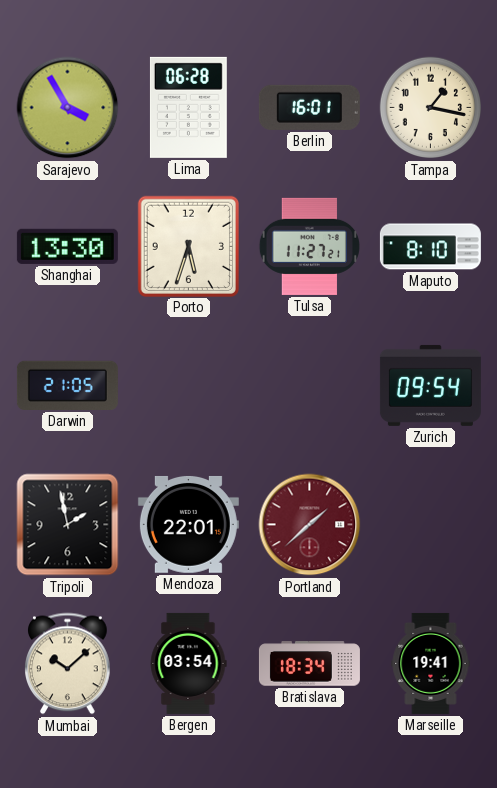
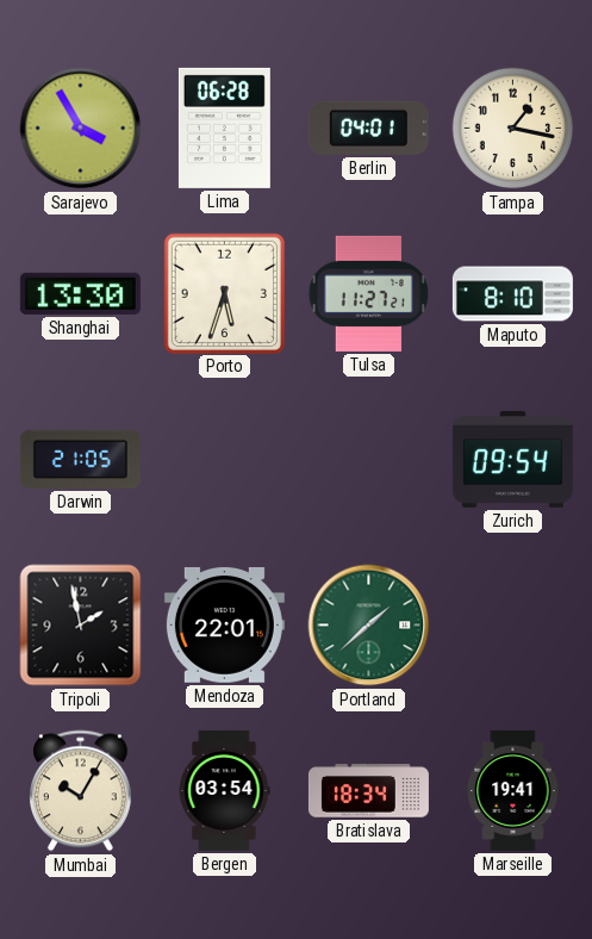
Berlin: 16:01 -> 04:01 (368, 128)
Portland dial: burgundy -> green (369, 626)
Mumbai: 10:08 -> 10:05 (81, 791)
